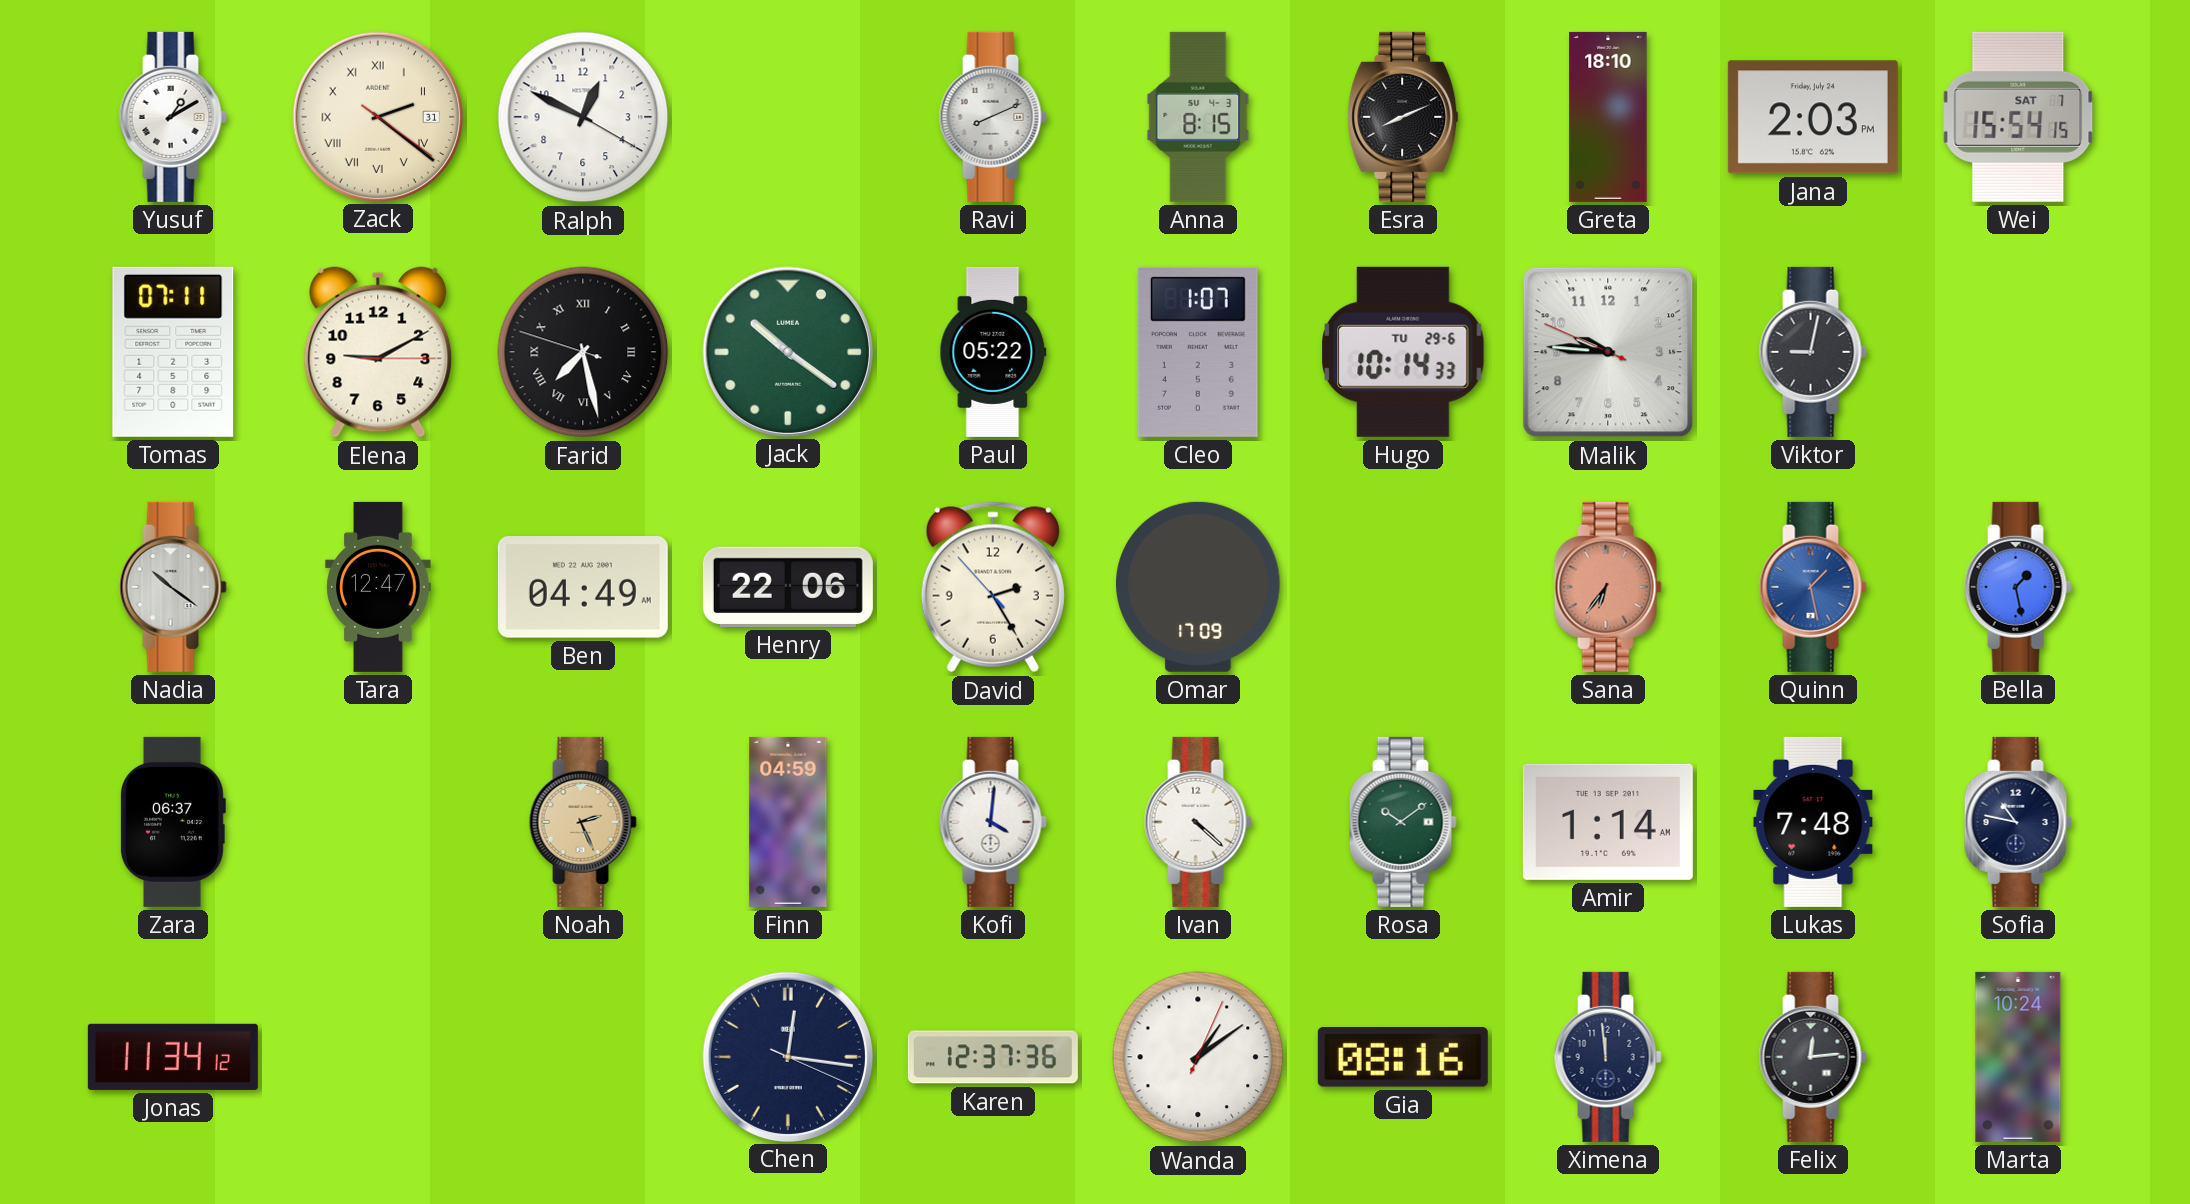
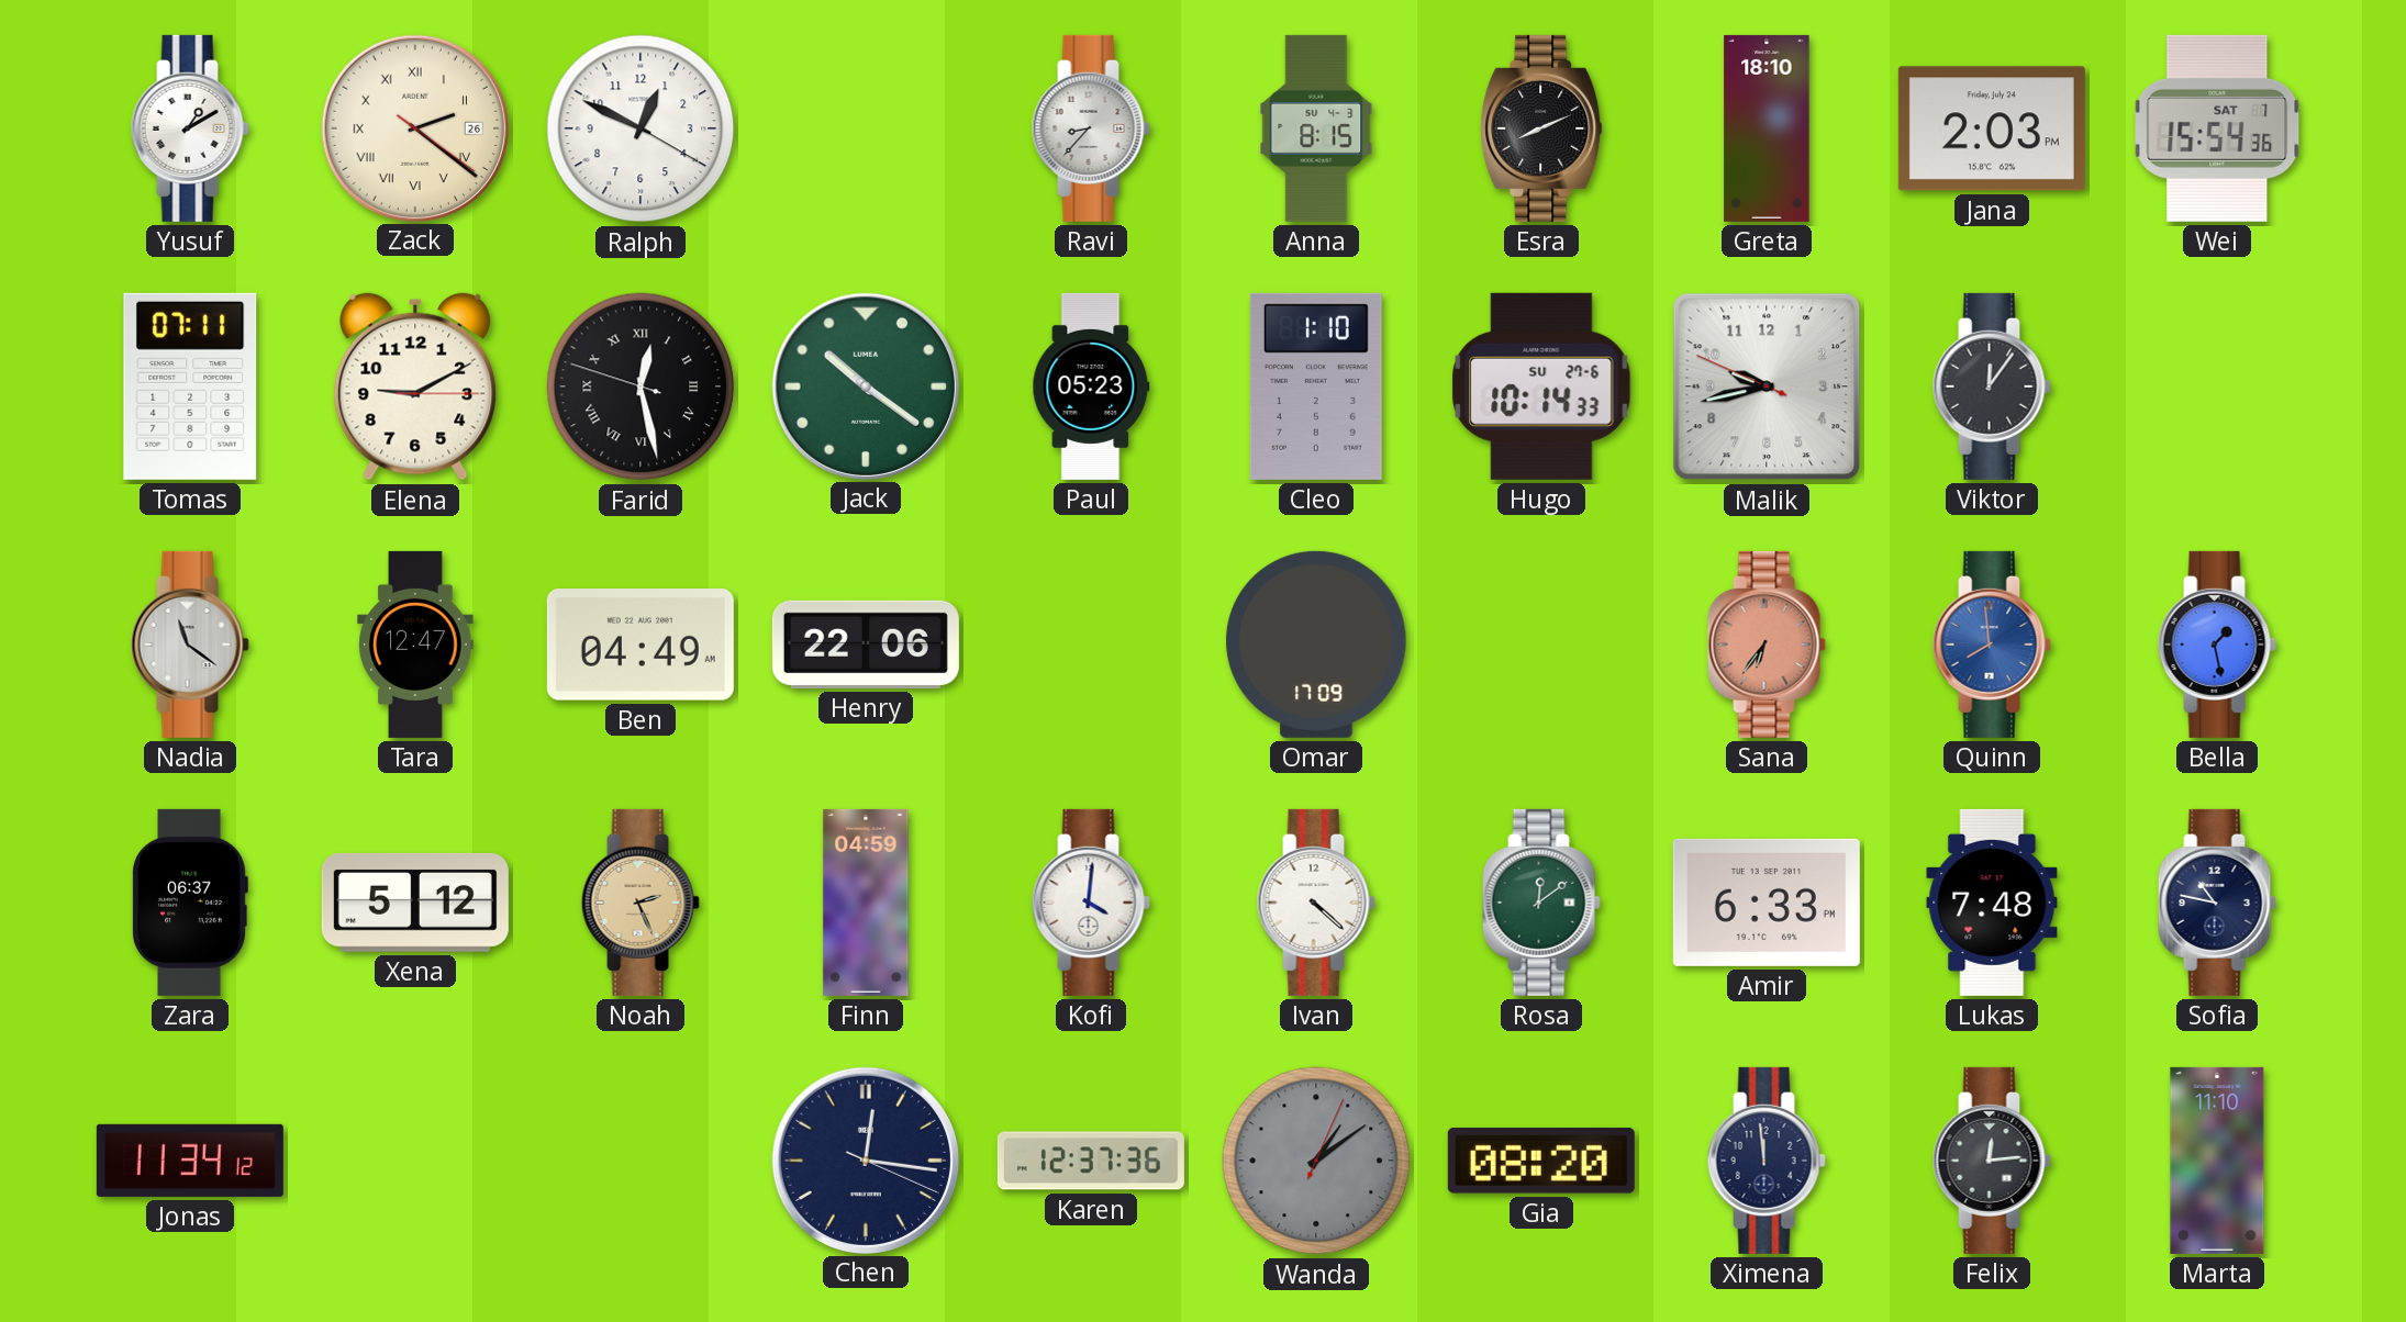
Zack date: 31 -> 26 (414, 127)
Ravi: 8:11 -> 8:37 (1091, 128)
Wei: 15:54:15 -> 15:54:36 (2217, 128)
Farid: 7:27 -> 12:27 (641, 386)
Paul: 05:22 -> 05:23 (1091, 386)
Cleo: 1:07 -> 1:10 (1316, 386)
Hugo date: TU 29-6 -> SU 27-6 (1541, 386)
Malik: 9:45 -> 9:42 (1767, 386)
Viktor: 9:02 -> 12:06 (1992, 386)
Nadia: 10:21 -> 11:21 (190, 645)
David: 2:24 -> none (993, 587)
Quinn: 1:28 -> 7:59 (1992, 645)
Xena: none -> 5:12 (415, 903)
Rosa: 10:09 -> 12:09 (1541, 903)
Amir: 1:14 -> 6:33 (1767, 903)
Wanda dial: white -> grey (1316, 1161)
Gia: 08:16 -> 08:20 (1541, 1162)
Marta: 10:24 -> 11:10 (2217, 1161)
